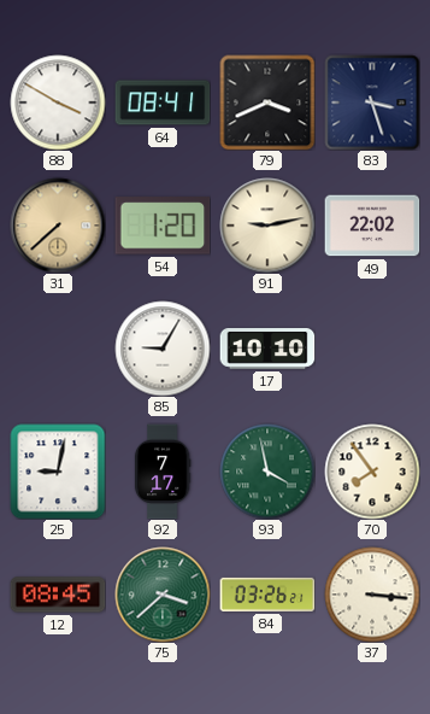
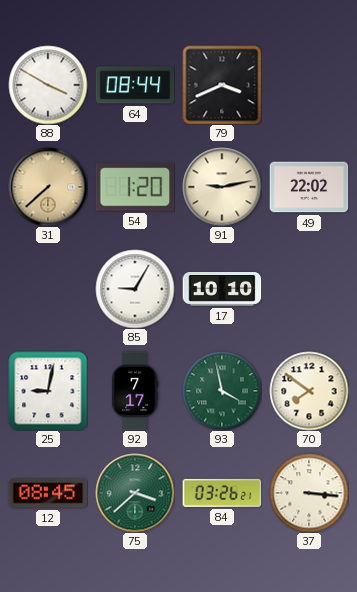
64: 08:41 -> 08:44 (135, 85)
83: 3:27 -> none (372, 103)
70: 7:54 -> 7:51 (309, 391)
